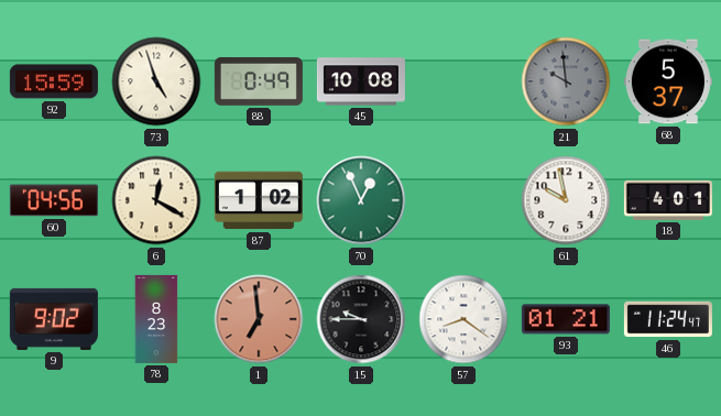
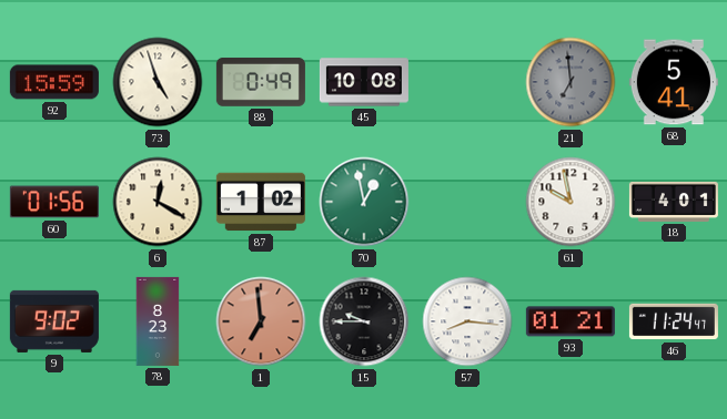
21: 9:59 -> 6:59 (571, 82)
68: 5:37 -> 5:41 (674, 82)
60: 04:56 -> 01:56 (54, 202)
70: 12:56 -> 12:58 (364, 202)
57: 8:21 -> 8:16 (467, 321)
